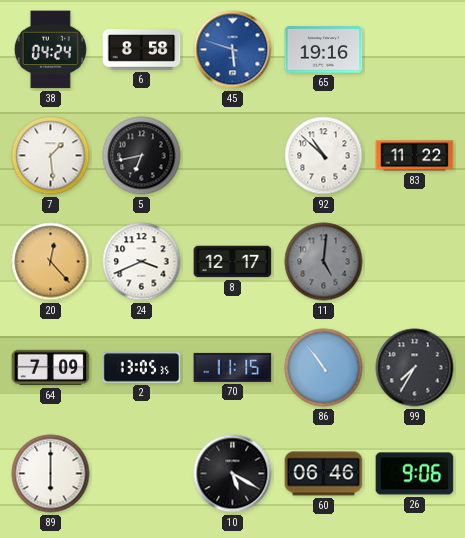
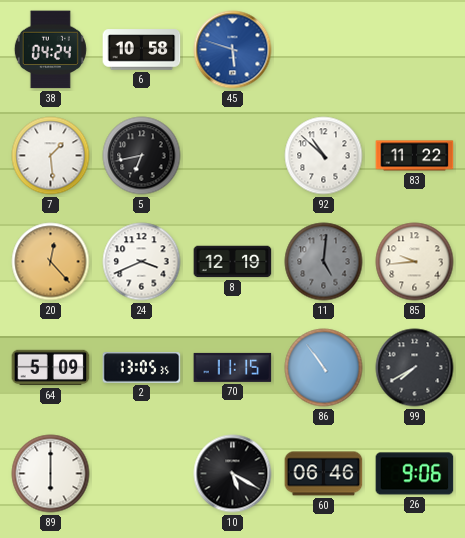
6: 8:58 -> 10:58 (142, 50)
65: 19:16 -> none (324, 50)
8: 12:17 -> 12:19 (233, 262)
85: none -> 9:44 (415, 262)
64: 7:09 -> 5:09 (51, 368)
99: 7:35 -> 7:40 (415, 368)
